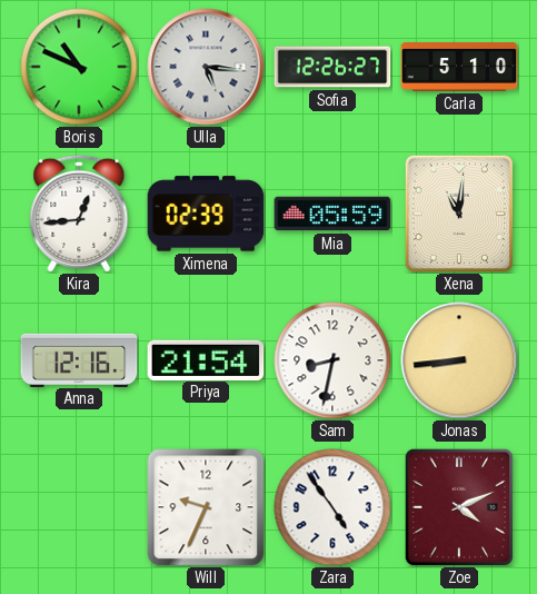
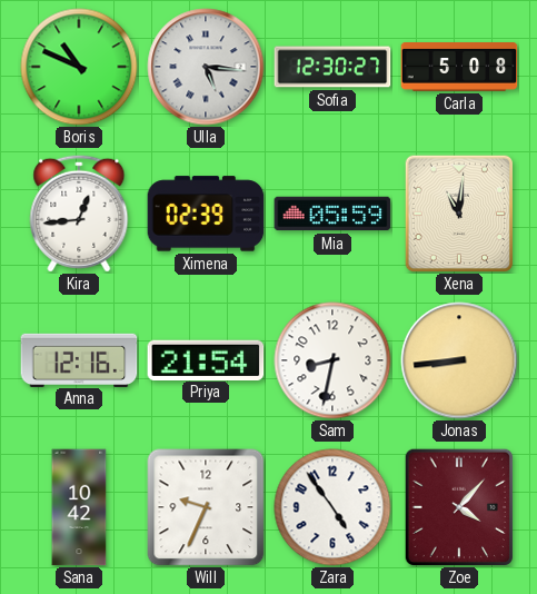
Sofia: 12:26 -> 12:30 (332, 67)
Carla: 5:10 -> 5:08 (459, 68)
Sana: none -> 10:42 (79, 507)
Zoe: 4:11 -> 4:07 (459, 507)
